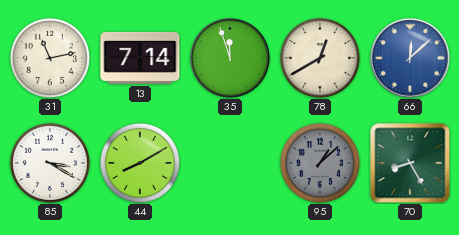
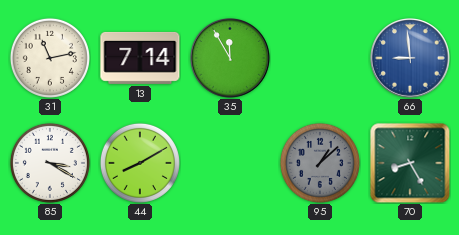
35: 11:57 -> 11:55 (231, 59)
78: 12:40 -> none (320, 58)
66: 12:08 -> 8:59 (411, 59)
